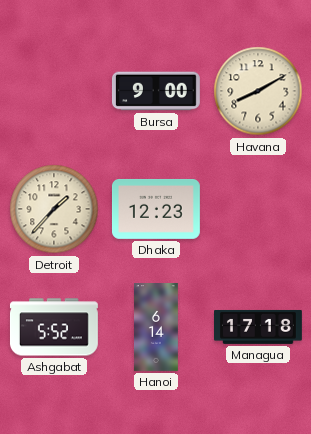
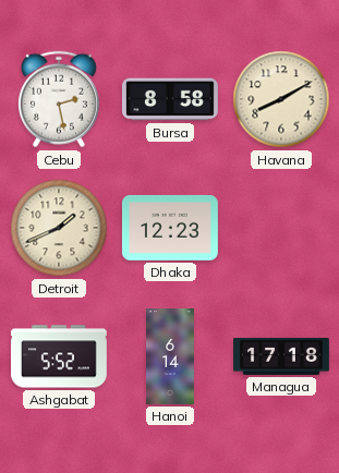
Cebu: none -> 2:28 (59, 99)
Bursa: 9:00 -> 8:58 (170, 99)
Detroit: 1:37 -> 1:41 (59, 228)
